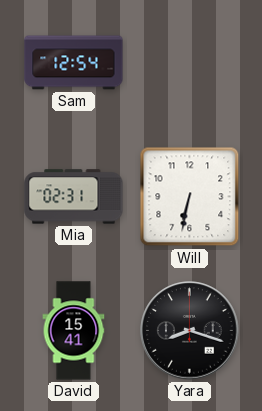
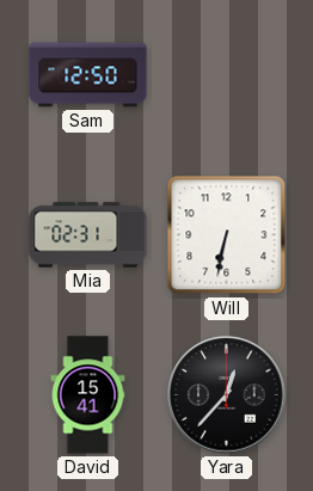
Sam: 12:54 -> 12:50 (88, 75)
Yara: 8:18 -> 12:37 (227, 395)
